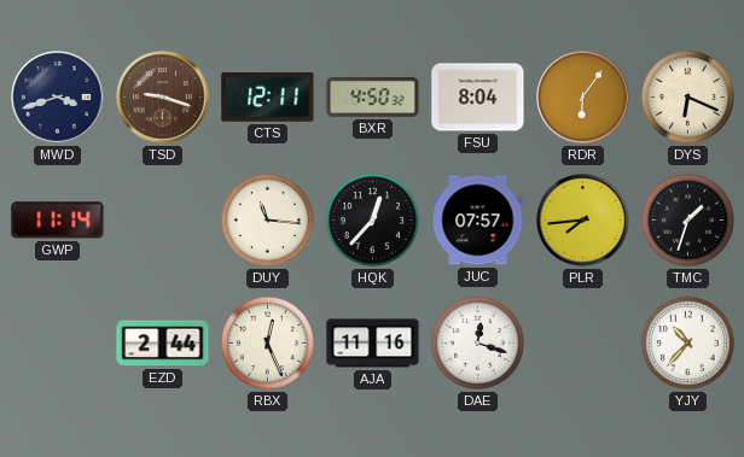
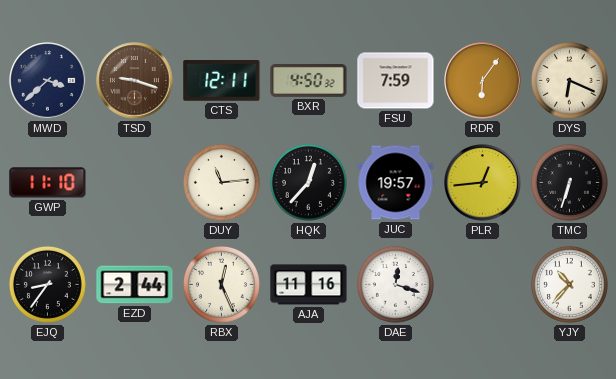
MWD: 3:42 -> 3:38 (48, 81)
FSU: 8:04 -> 7:59 (396, 81)
GWP: 11:14 -> 11:10 (48, 183)
DUY: 11:16 -> 11:14 (221, 182)
JUC: 07:57 -> 19:57 (396, 183)
PLR: 7:44 -> 12:44 (483, 183)
TMC: 1:33 -> 6:33 (569, 182)
EJQ: none -> 8:36 (47, 284)
